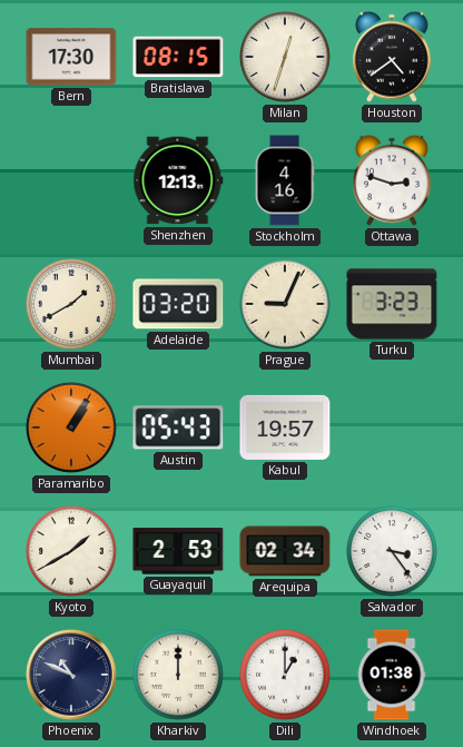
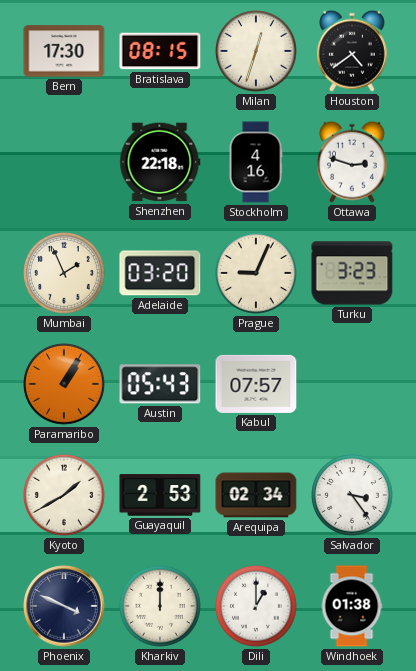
Shenzhen: 12:13 -> 22:18 (160, 162)
Mumbai: 1:40 -> 1:56 (65, 274)
Kabul: 19:57 -> 07:57 (256, 384)
Phoenix: 10:49 -> 3:49 (64, 606)
